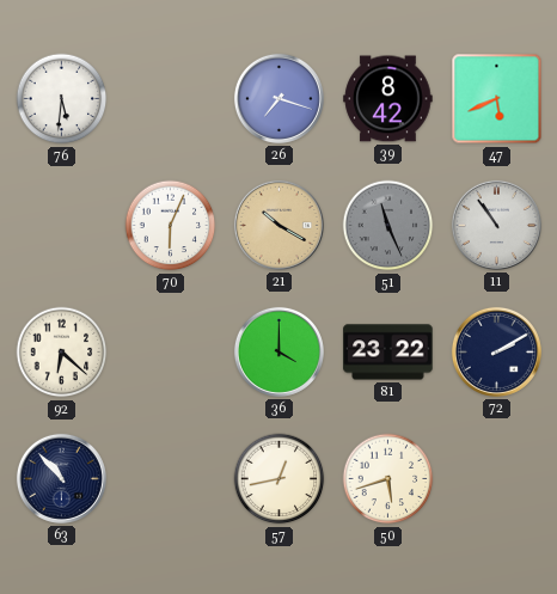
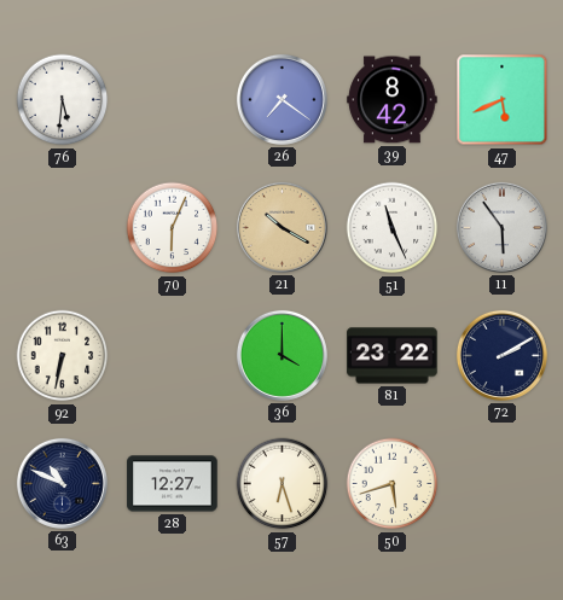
26: 7:18 -> 7:21 (281, 99)
51 dial: grey -> white (393, 228)
11: 10:54 -> 5:54 (501, 227)
92: 6:22 -> 6:32 (63, 356)
63: 10:53 -> 10:49 (62, 483)
28: none -> 12:27 (173, 484)
57: 12:43 -> 6:27 (283, 484)
